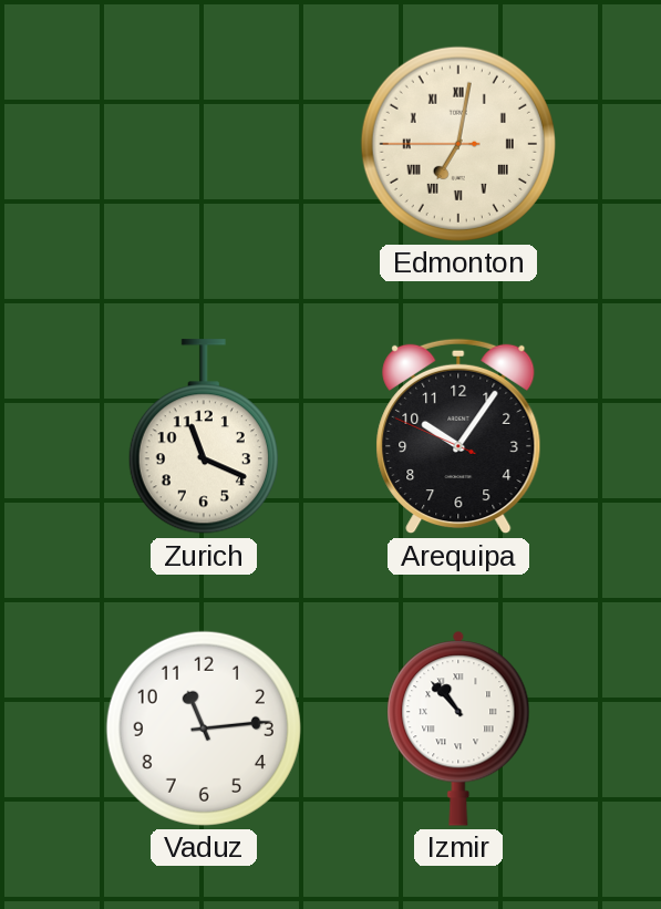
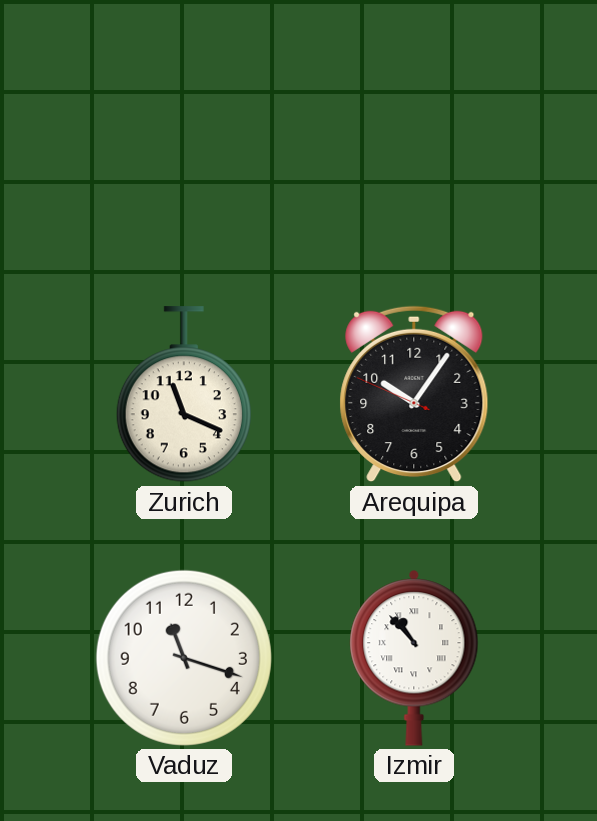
Edmonton: 7:01 -> none (458, 144)
Vaduz: 11:14 -> 11:18 (184, 658)
